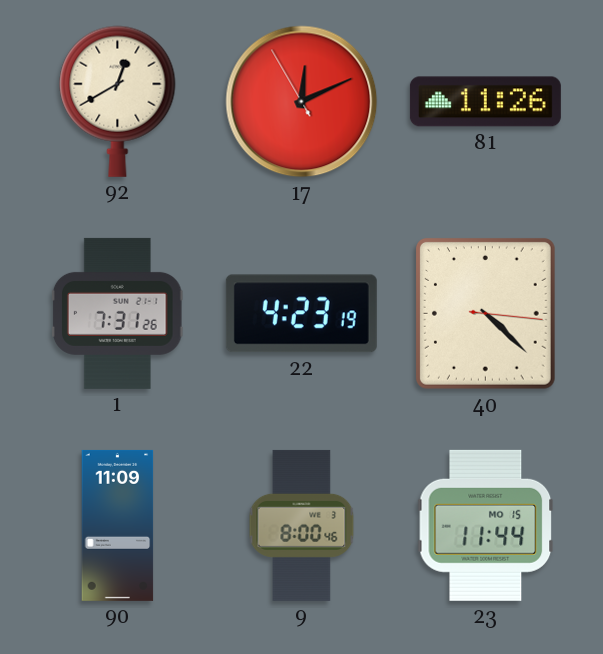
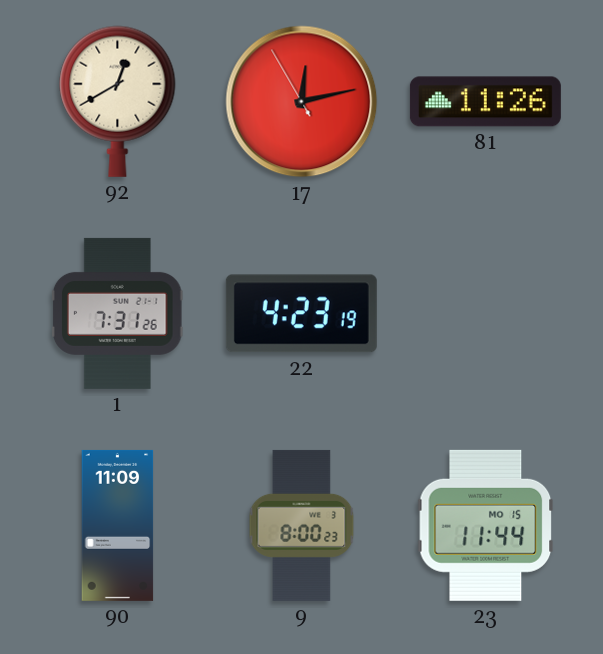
17: 12:10 -> 12:12 (302, 102)
40: 4:22 -> none (485, 313)
9: 8:00:46 -> 8:00:23 (302, 525)
